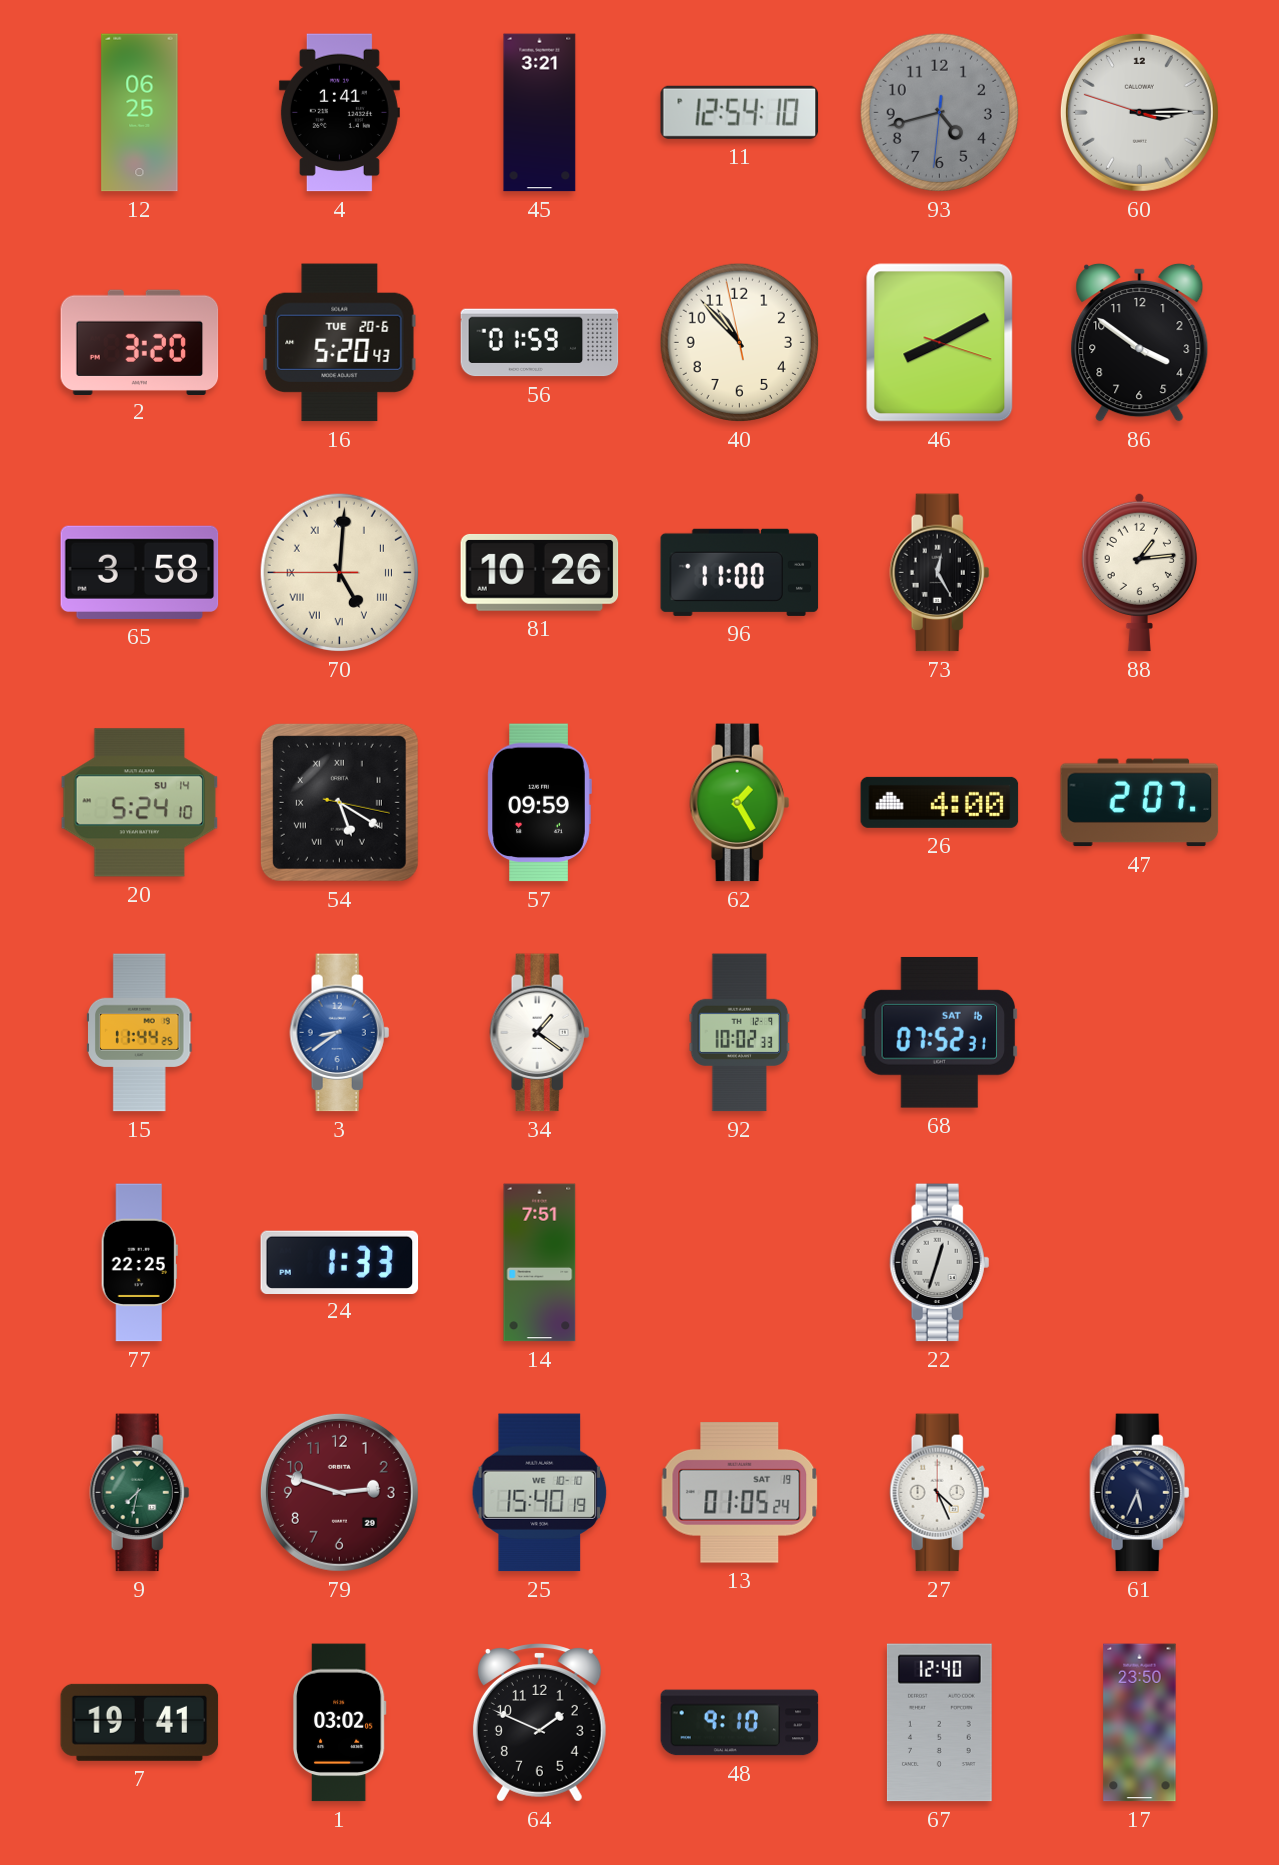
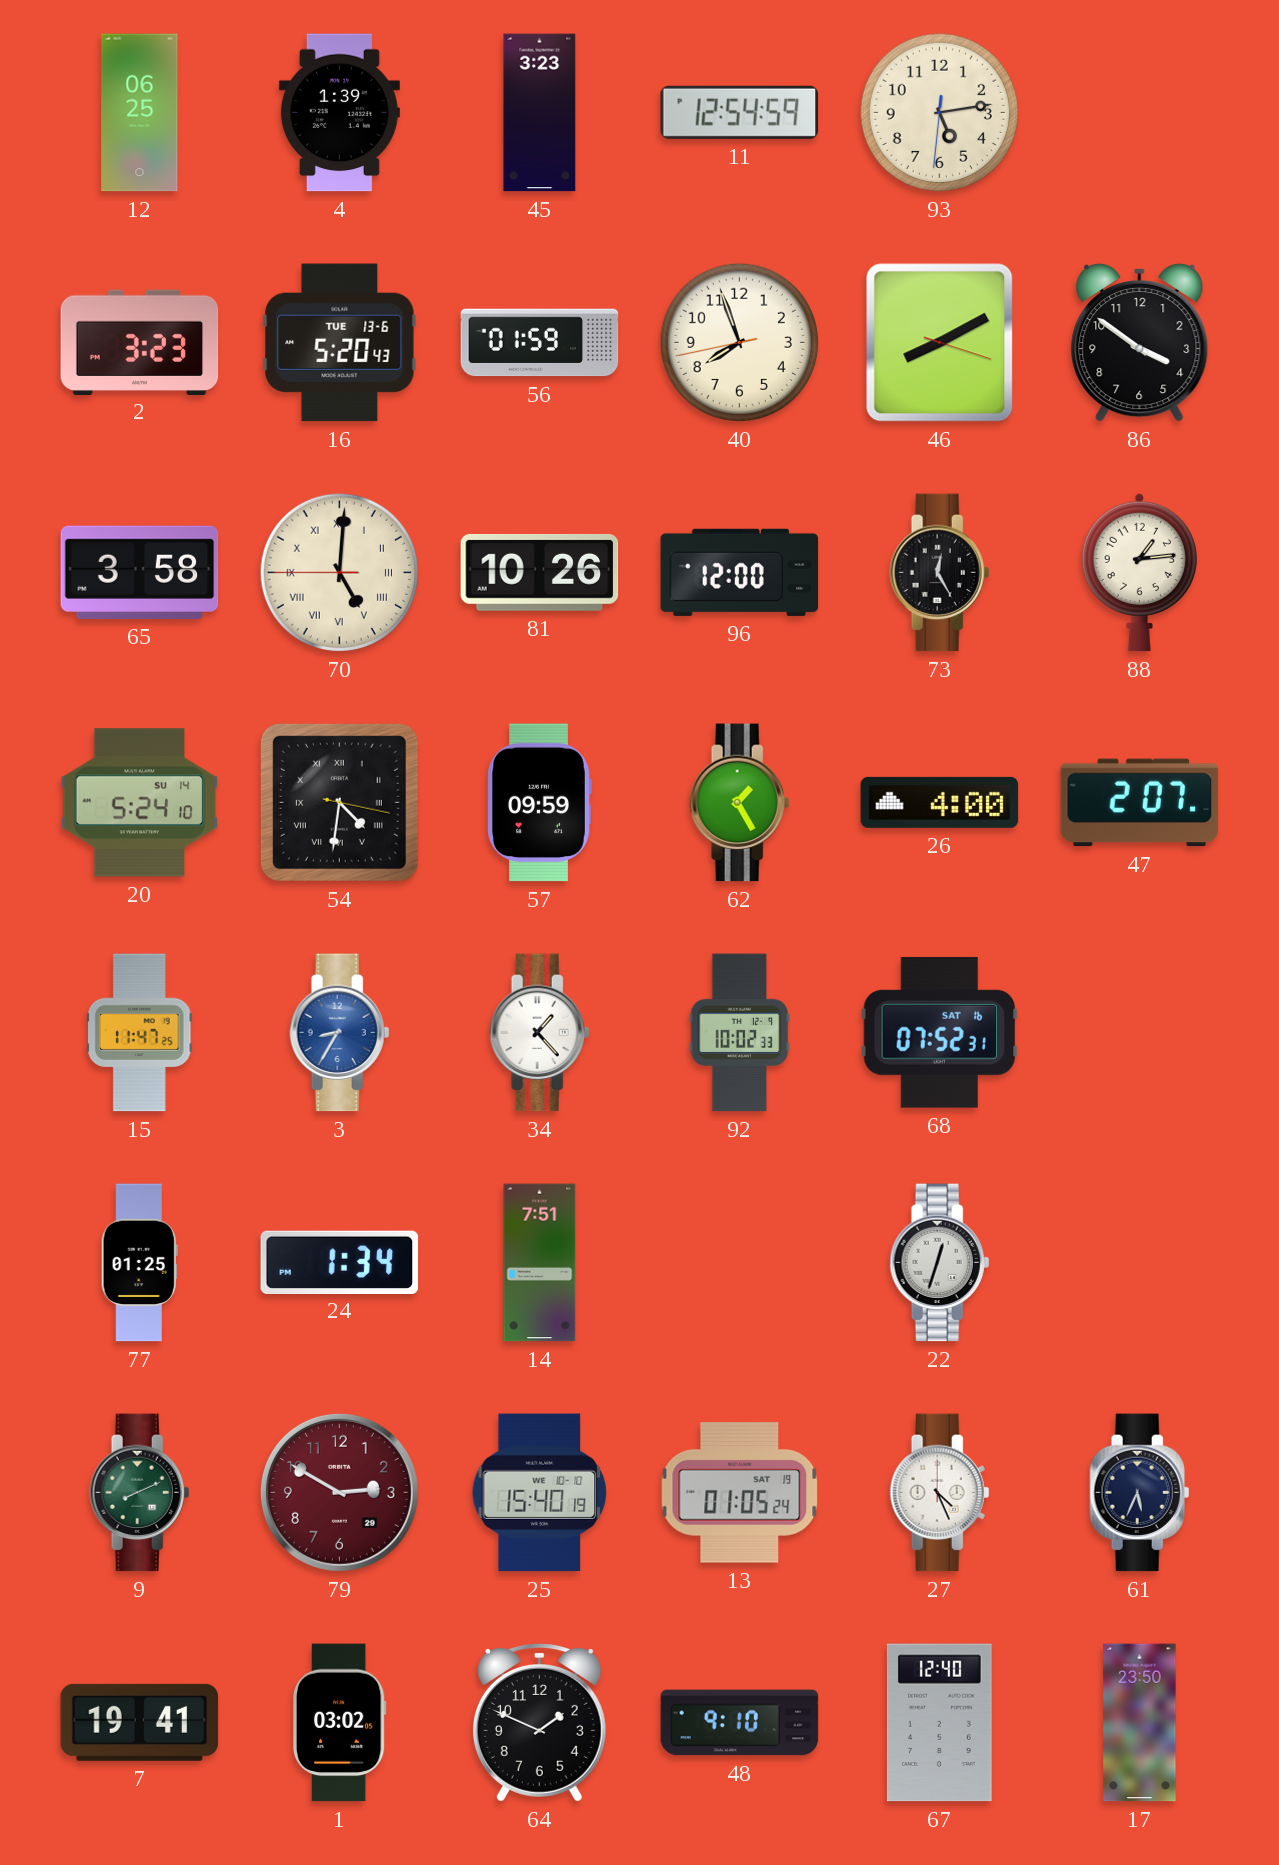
4: 1:41 -> 1:39 (339, 113)
45: 3:21 -> 3:23 (540, 113)
11: 12:54:10 -> 12:54:59 (740, 112)
93: 4:42 -> 5:13 (939, 112)
93 dial: grey -> cream (939, 112)
60: 3:14 -> none (1139, 112)
2: 3:20 -> 3:23 (140, 342)
16 date: TUE 20-6 -> TUE 13-6 (340, 343)
40: 10:52 -> 7:56 (739, 342)
96: 11:00 -> 12:00 (740, 572)
54: 5:20 -> 4:31 (339, 802)
15: 11:44 -> 11:47 (140, 1033)
3: 8:39 -> 8:35 (340, 1033)
34: 1:21 -> 1:23 (540, 1033)
77: 22:25 -> 01:25 (139, 1263)
24: 1:33 -> 1:34 (340, 1262)
9: 7:32 -> 8:11 (140, 1493)
79: 2:48 -> 2:50 (339, 1492)
